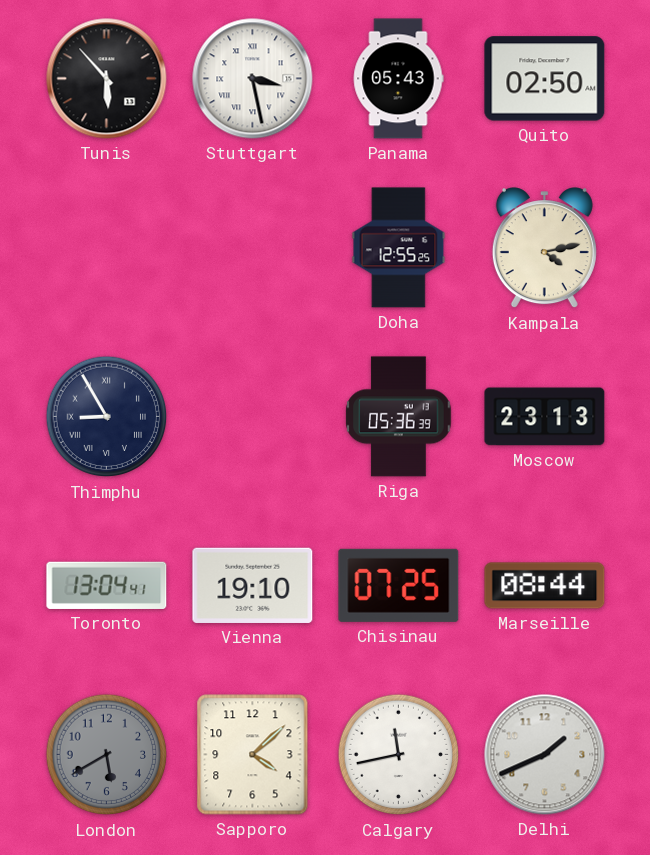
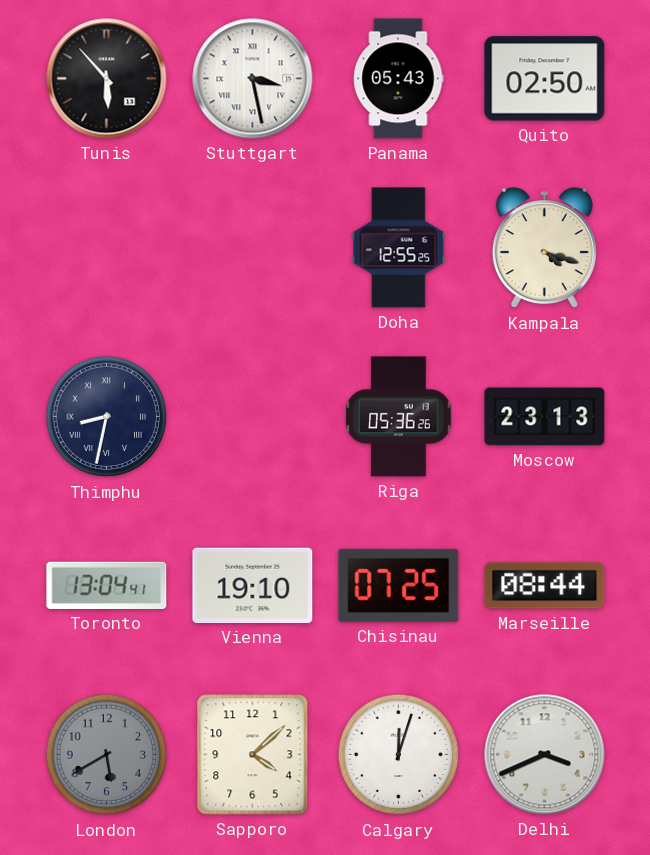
Kampala: 4:13 -> 4:18 (544, 248)
Thimphu: 8:55 -> 8:32 (107, 417)
Riga: 05:36:39 -> 05:36:26 (399, 417)
Calgary: 11:43 -> 12:03 (399, 755)
Delhi: 1:41 -> 3:41 (545, 755)
